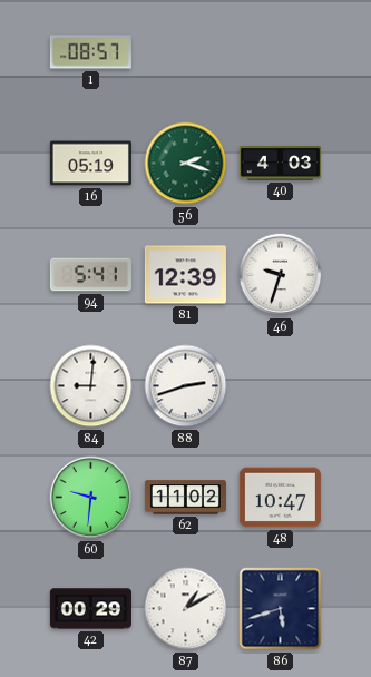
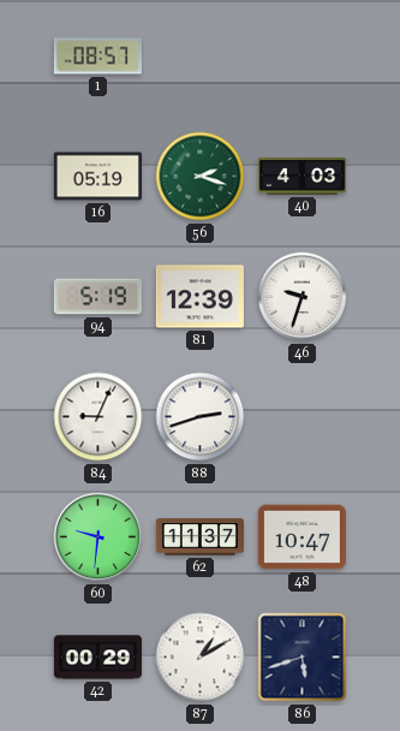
94: 5:41 -> 5:19 (97, 297)
84: 9:01 -> 9:04 (98, 417)
62: 11:02 -> 11:37 (199, 537)
